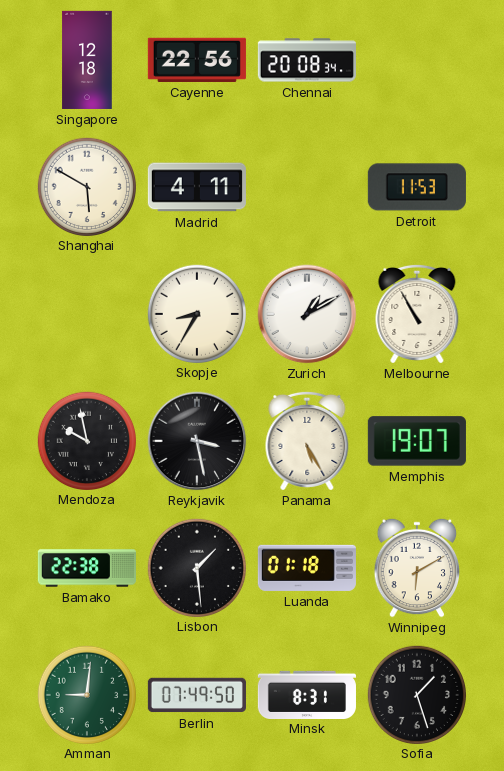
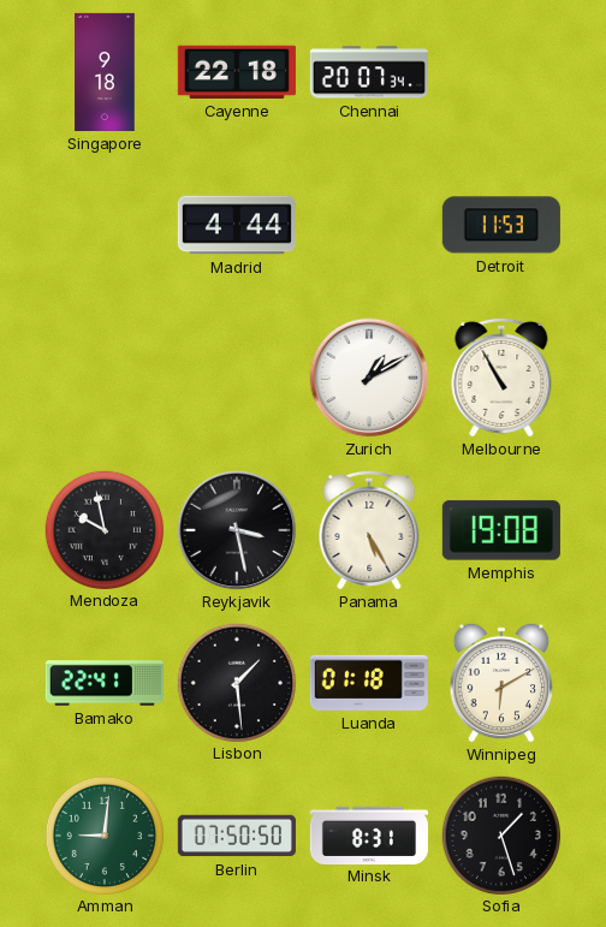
Singapore: 12:18 -> 9:18 (105, 72)
Cayenne: 22:56 -> 22:18 (237, 72)
Chennai: 20:08 -> 20:07 (369, 72)
Shanghai: 5:50 -> none (86, 186)
Madrid: 4:11 -> 4:44 (237, 225)
Skopje: 8:35 -> none (196, 313)
Memphis: 19:07 -> 19:08 (501, 530)
Bamako: 22:38 -> 22:41 (105, 683)
Berlin: 07:49 -> 07:50 (237, 836)
